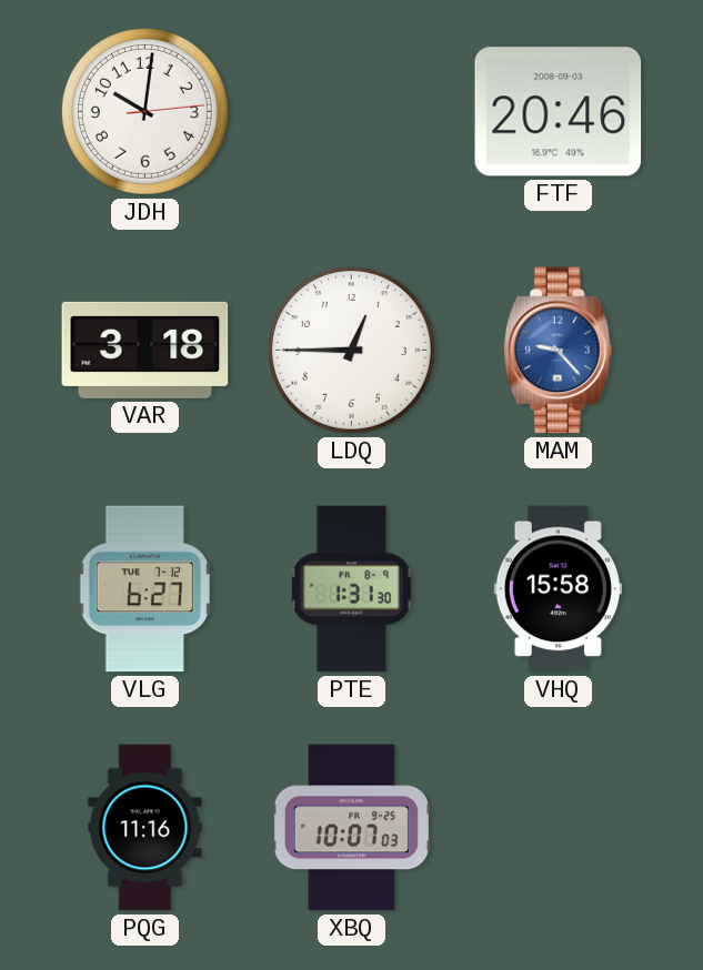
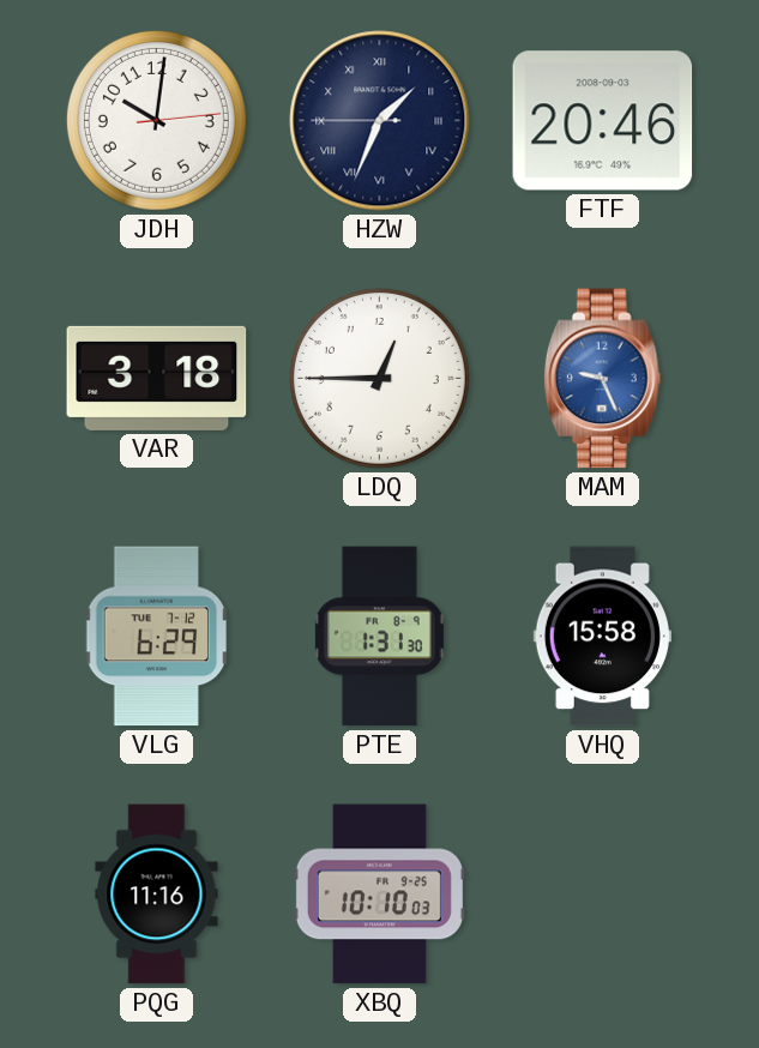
HZW: none -> 1:33 (380, 121)
MAM: 9:23 -> 9:26 (602, 379)
VLG: 6:27 -> 6:29 (157, 637)
XBQ: 10:07 -> 10:10 (379, 895)
